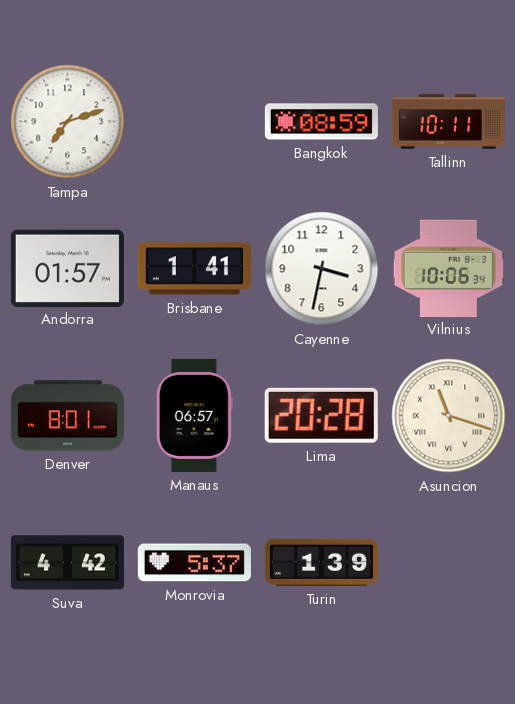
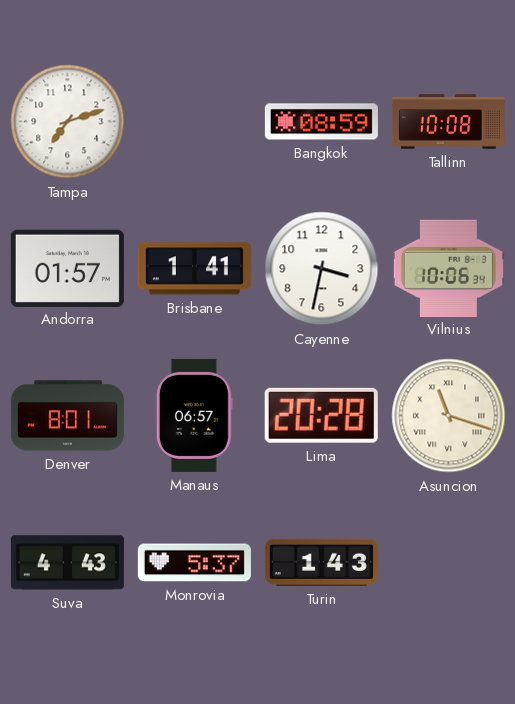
Tallinn: 10:11 -> 10:08 (448, 122)
Suva: 4:42 -> 4:43 (67, 563)
Turin: 1:39 -> 1:43 (321, 562)
